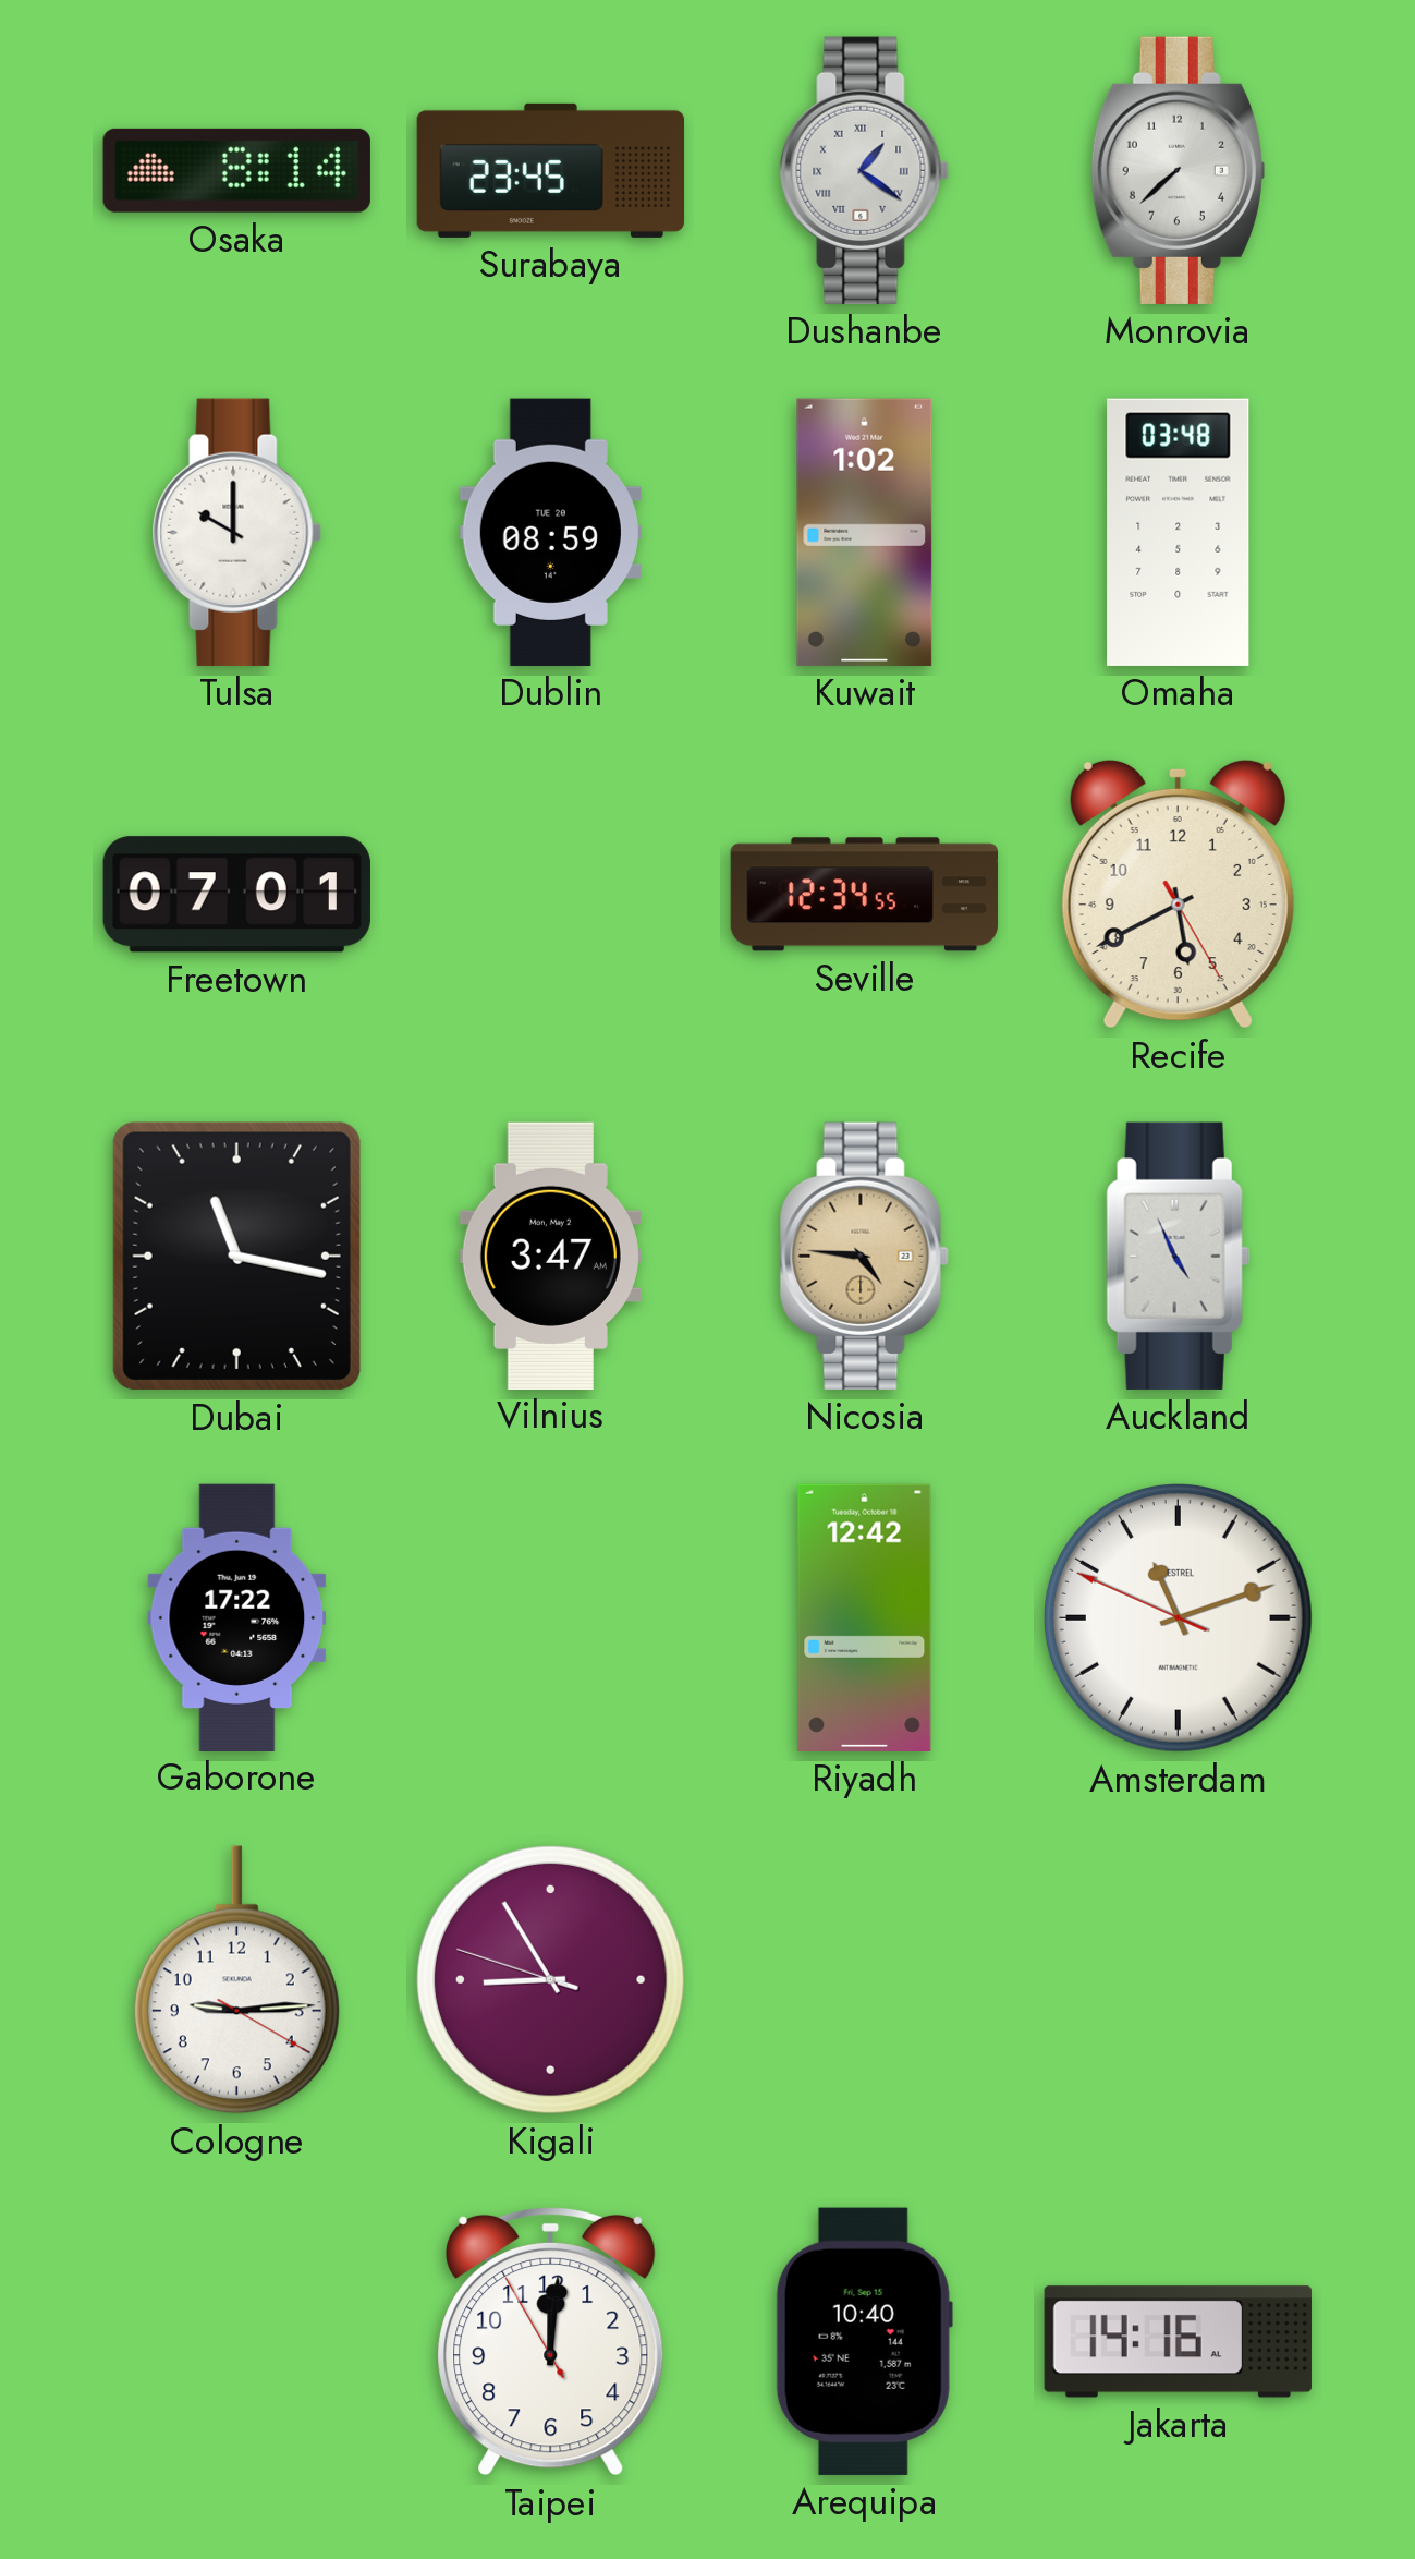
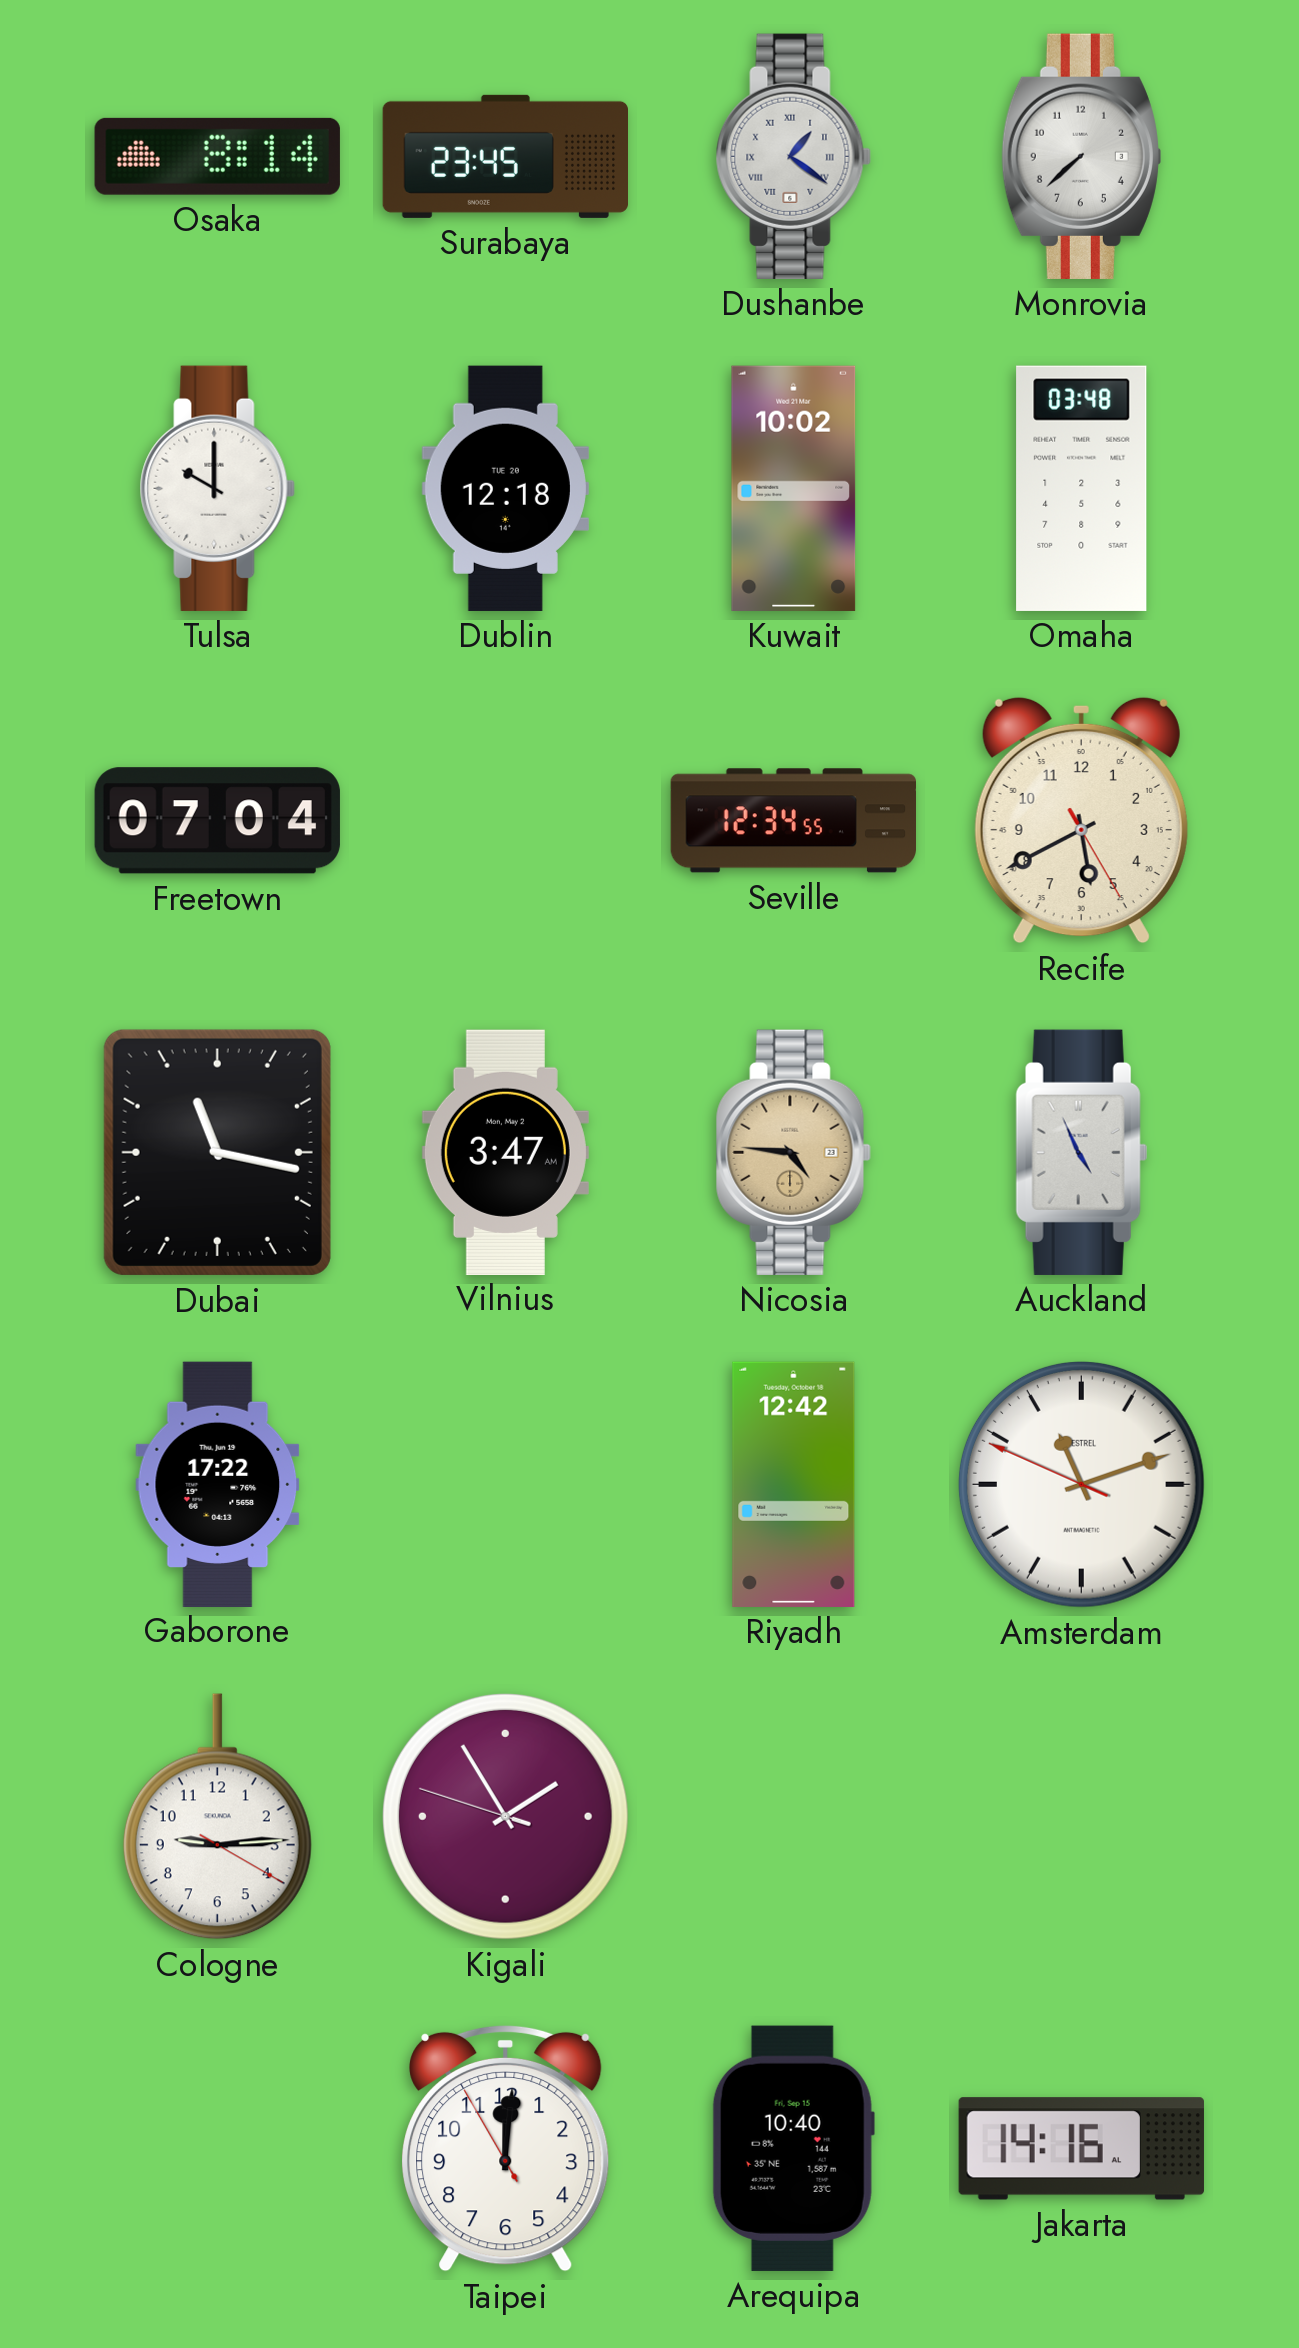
Dublin: 08:59 -> 12:18 (505, 488)
Kuwait: 1:02 -> 10:02 (794, 488)
Freetown: 07:01 -> 07:04 (217, 821)
Kigali: 8:54 -> 1:54 (505, 1816)
